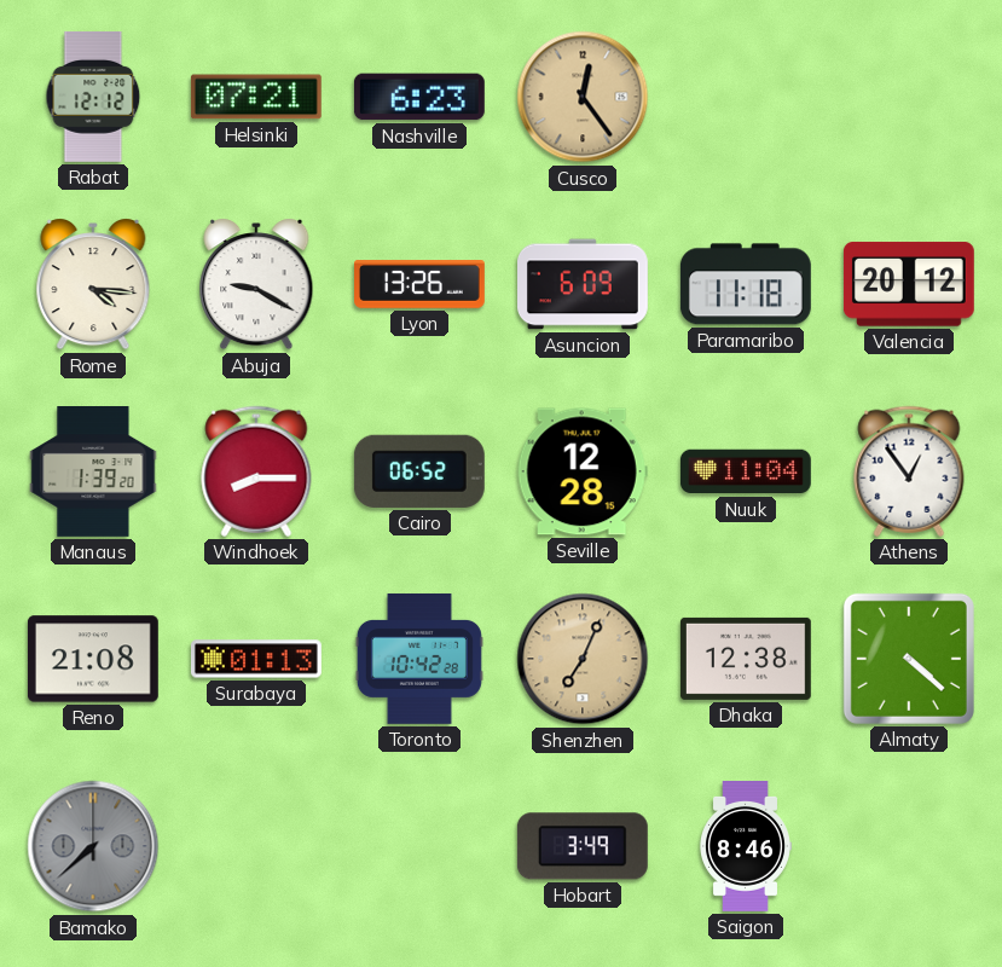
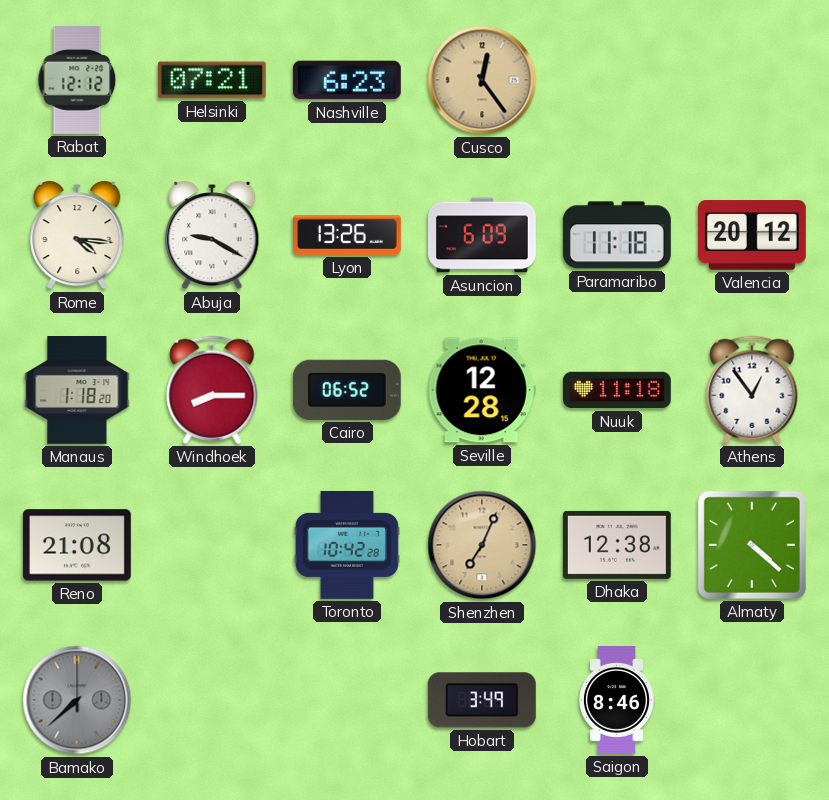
Manaus: 1:39 -> 1:18 (77, 391)
Nuuk: 11:04 -> 11:18 (617, 390)
Surabaya: 01:13 -> none (256, 659)
